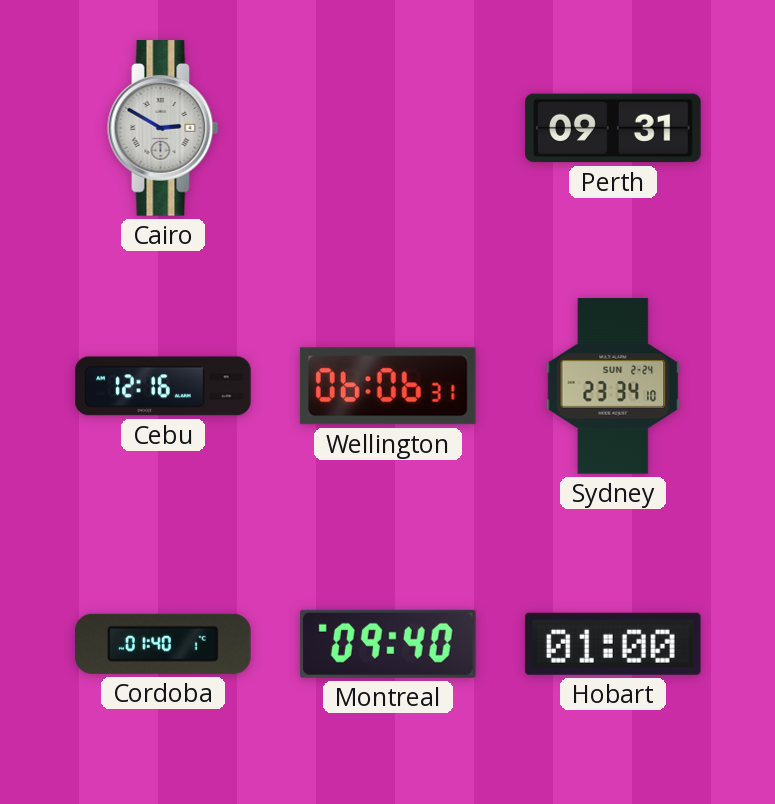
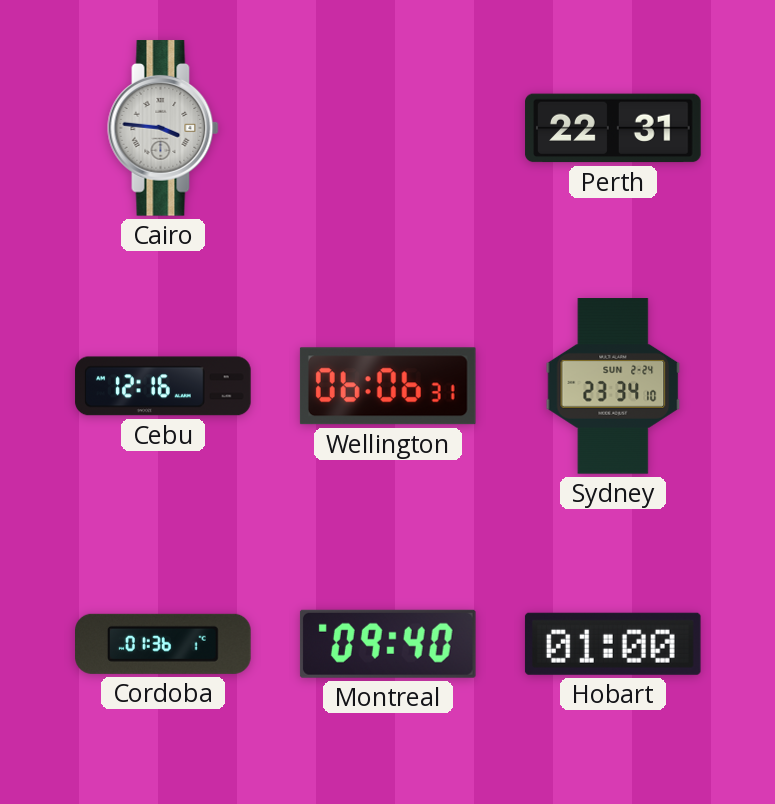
Cairo: 2:50 -> 3:46 (163, 128)
Perth: 09:31 -> 22:31 (613, 128)
Cordoba: 01:40 -> 01:36 (164, 644)
